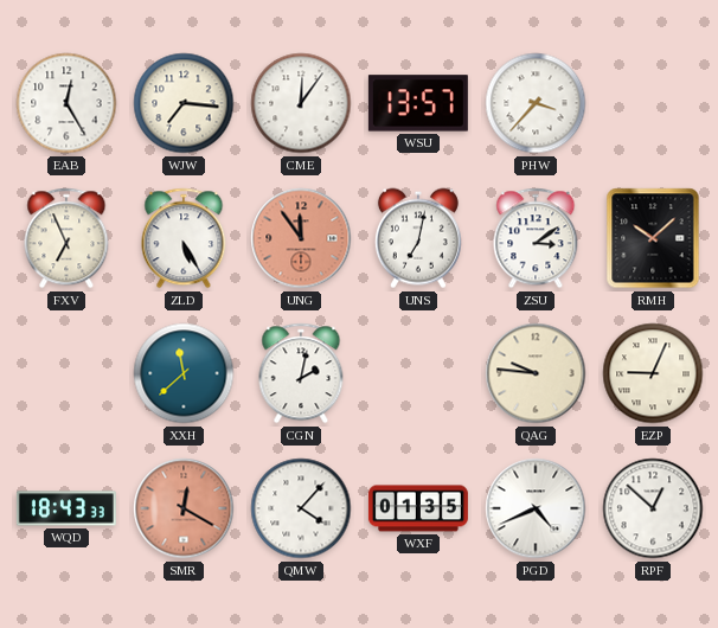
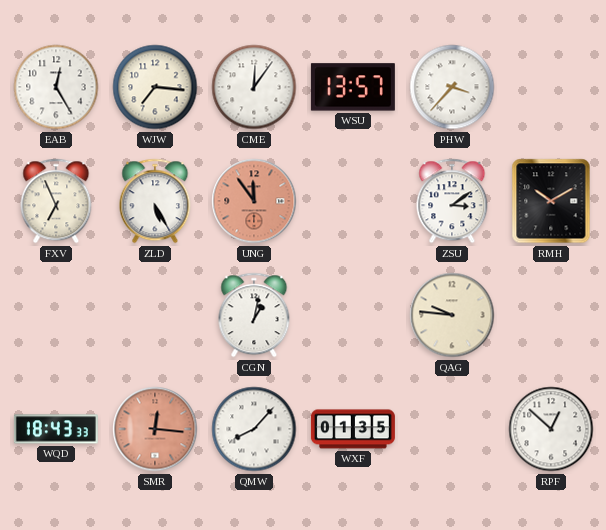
UNS: 7:02 -> none (418, 238)
RMH: 10:08 -> 10:10 (551, 201)
XXH: 11:38 -> none (184, 373)
CGN: 2:02 -> 1:02 (254, 315)
EZP: 9:04 -> none (653, 373)
SMR: 12:20 -> 12:16 (155, 429)
QMW: 4:07 -> 8:07 (254, 429)
PGD: 4:41 -> none (536, 508)
